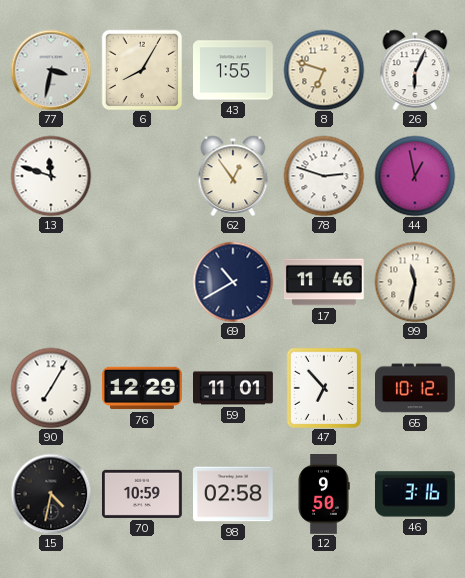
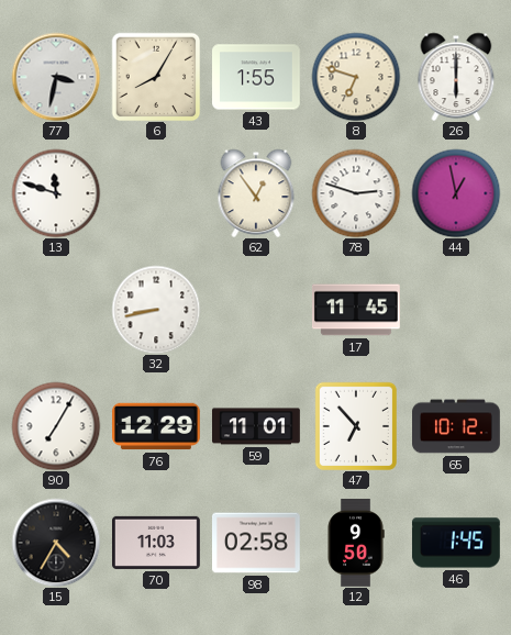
26: 6:04 -> 6:00 (456, 77)
32: none -> 8:43 (156, 310)
69: 10:40 -> none (233, 282)
17: 11:46 -> 11:45 (356, 310)
99: 11:32 -> none (415, 282)
15: 4:32 -> 4:35 (56, 543)
70: 10:59 -> 11:03 (157, 543)
46: 3:16 -> 1:45 (456, 543)
